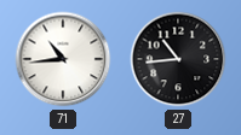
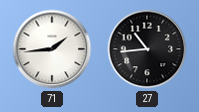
71: 10:44 -> 1:44 (52, 49)
